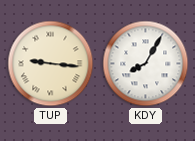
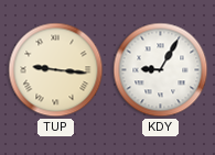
KDY: 8:05 -> 9:05 (161, 70)
